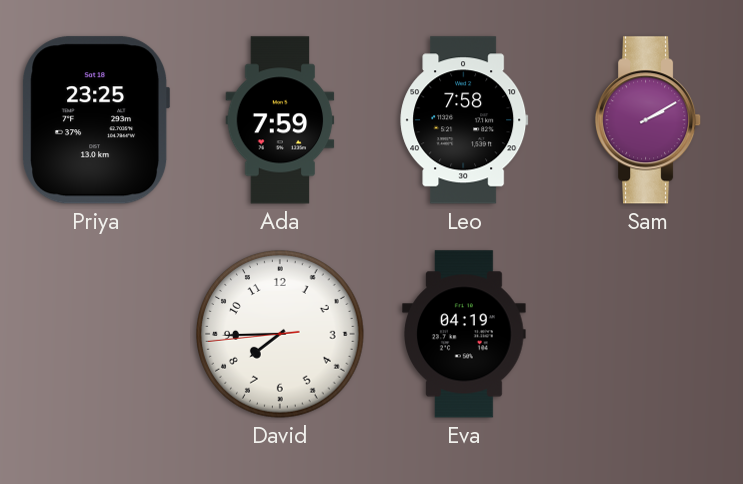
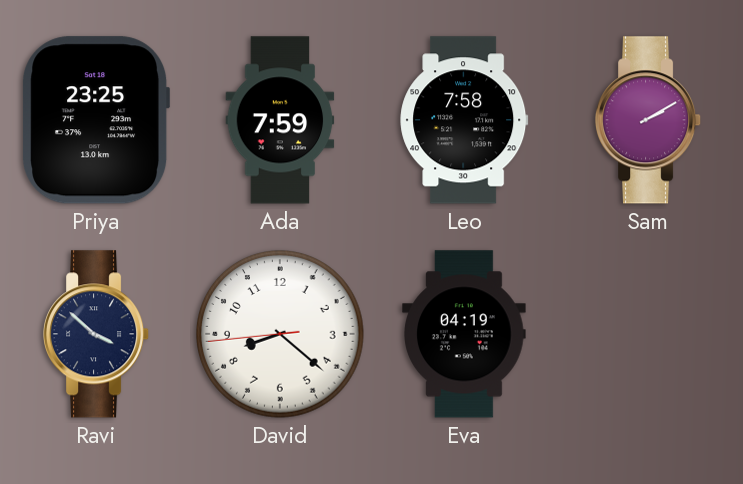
Ravi: none -> 3:52 (97, 334)
David: 7:44 -> 8:21 (280, 335)
